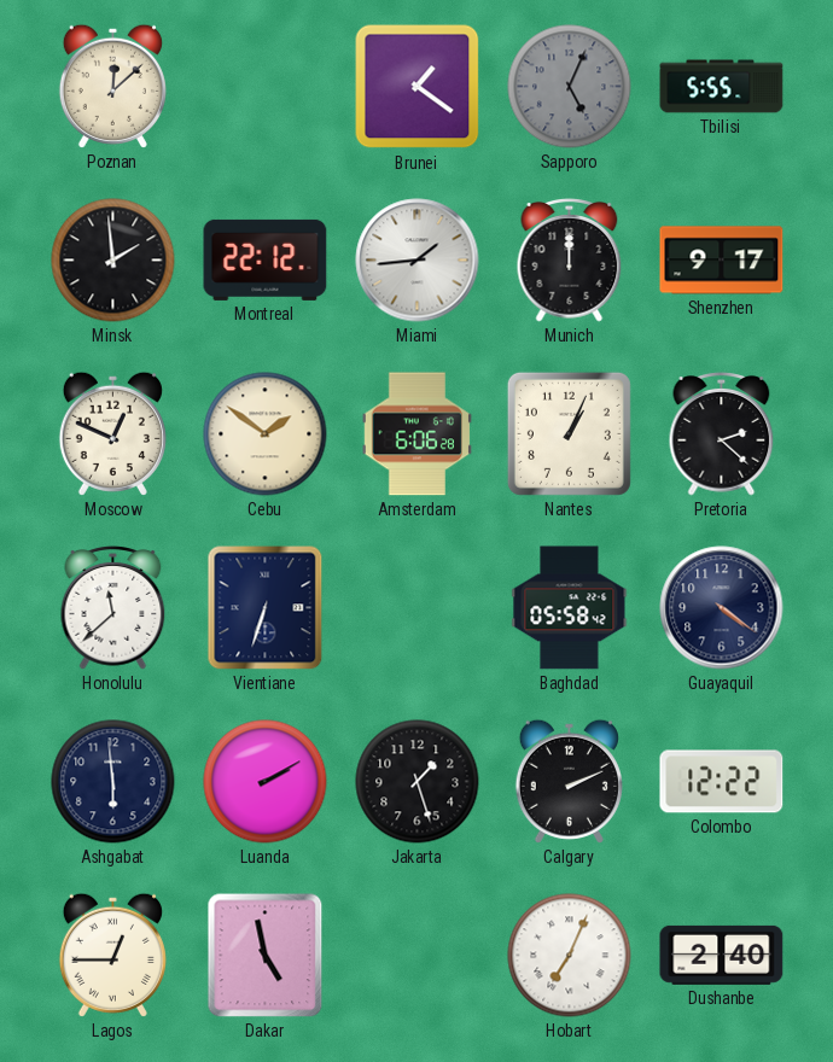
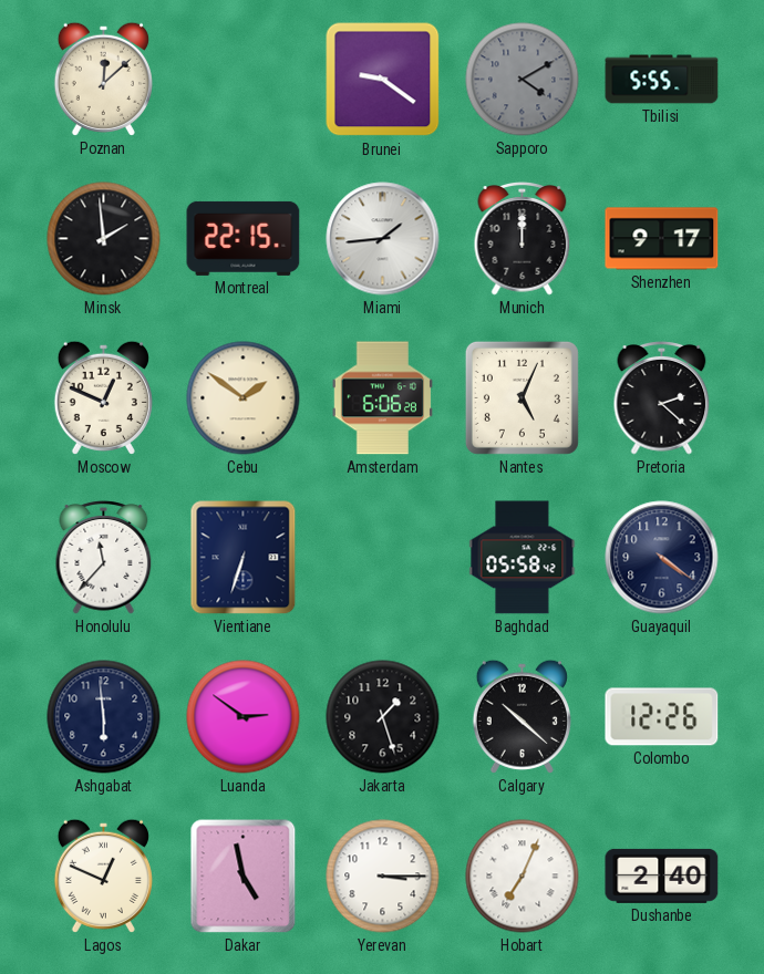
Brunei: 1:21 -> 9:21 (383, 80)
Sapporo: 5:04 -> 4:10 (523, 80)
Montreal: 22:12 -> 22:15 (244, 238)
Nantes: 1:04 -> 5:04 (522, 397)
Honolulu: 11:38 -> 11:37 (104, 558)
Luanda: 2:10 -> 2:51 (244, 717)
Calgary: 2:11 -> 10:22 (522, 716)
Colombo: 12:22 -> 12:26 (662, 717)
Lagos: 12:45 -> 12:49 (103, 875)
Yerevan: none -> 3:15 (383, 877)
